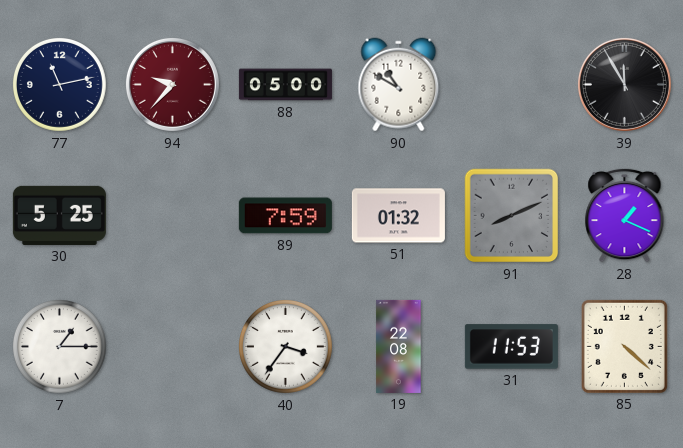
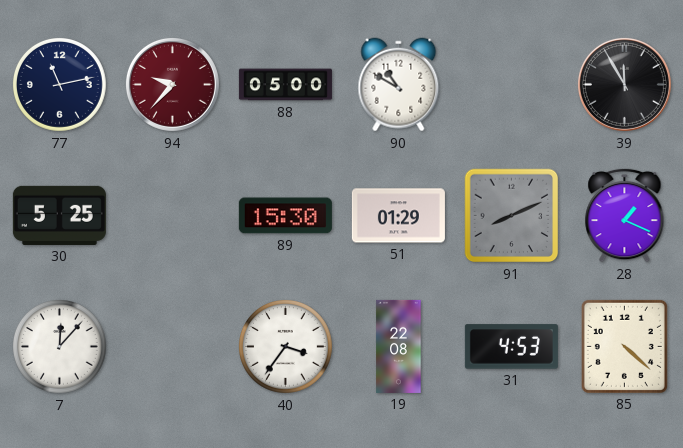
89: 7:59 -> 15:30 (285, 216)
51: 01:32 -> 01:29 (398, 216)
7: 1:15 -> 12:07 (60, 347)
31: 11:53 -> 4:53 (511, 347)
